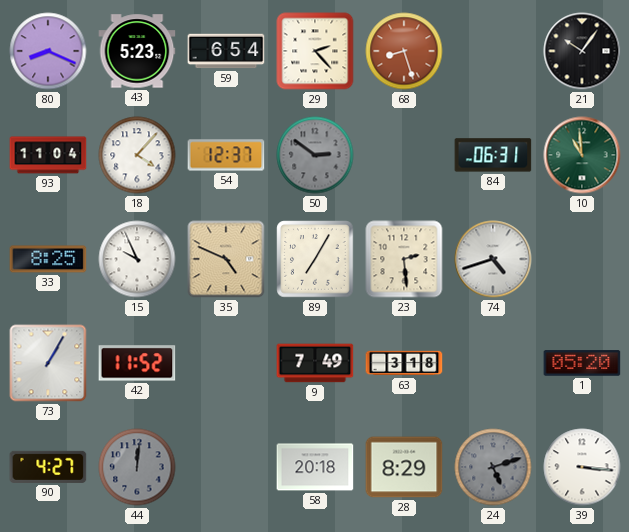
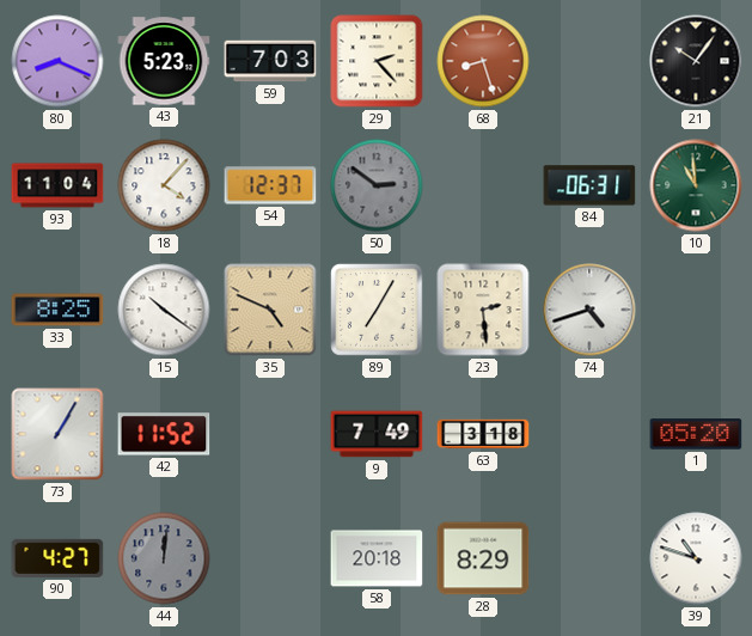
59: 6:54 -> 7:03 (270, 61)
15: 9:56 -> 10:21 (164, 310)
24: 5:12 -> none (493, 467)
39: 3:16 -> 10:48 (696, 558)
